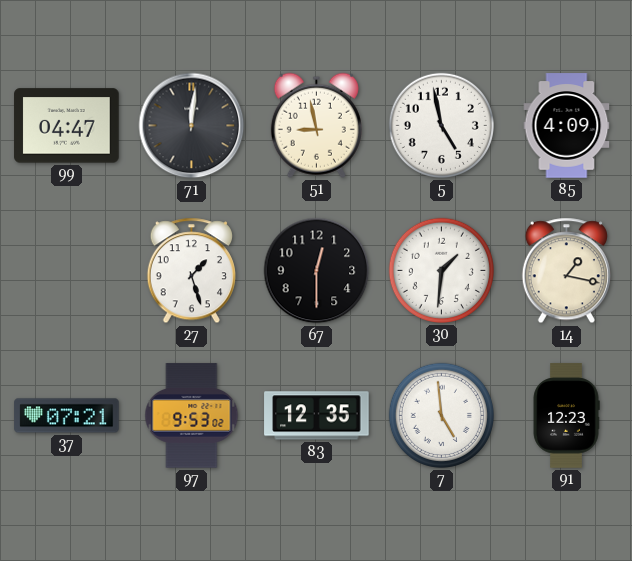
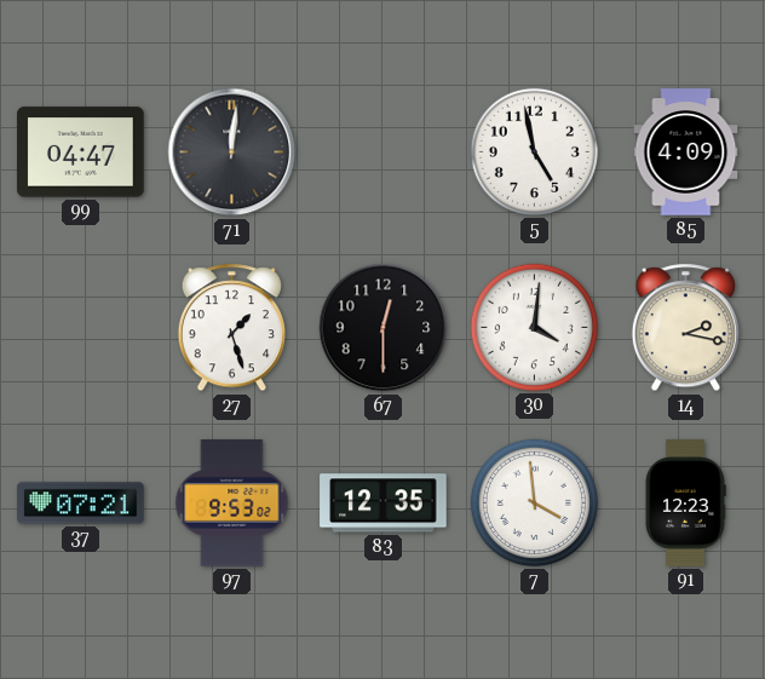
51: 8:58 -> none (316, 125)
30: 1:31 -> 4:01 (534, 327)
14: 1:17 -> 2:17 (685, 328)
7: 4:59 -> 3:59 (534, 502)
